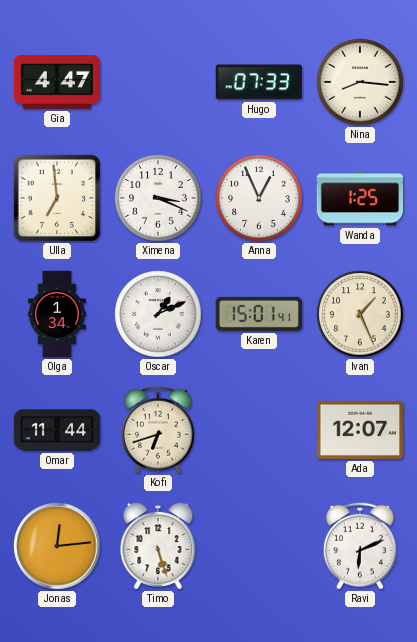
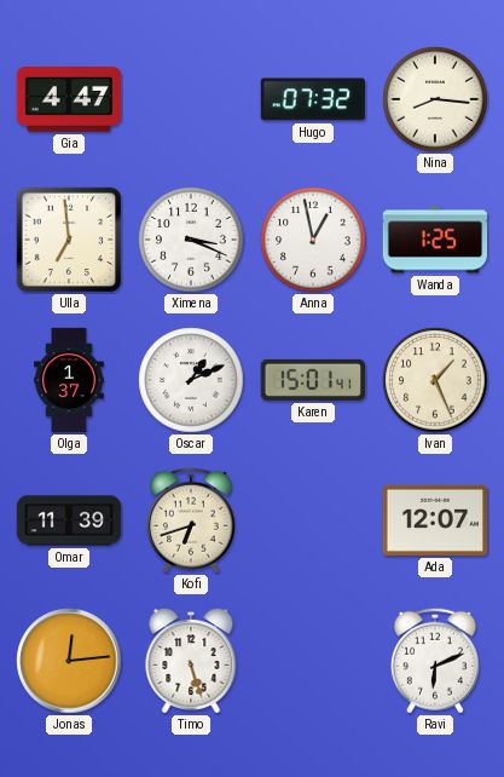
Hugo: 07:33 -> 07:32 (312, 99)
Anna: 12:56 -> 12:58 (313, 240)
Olga: 1:34 -> 1:37 (70, 380)
Omar: 11:44 -> 11:39 (69, 520)
